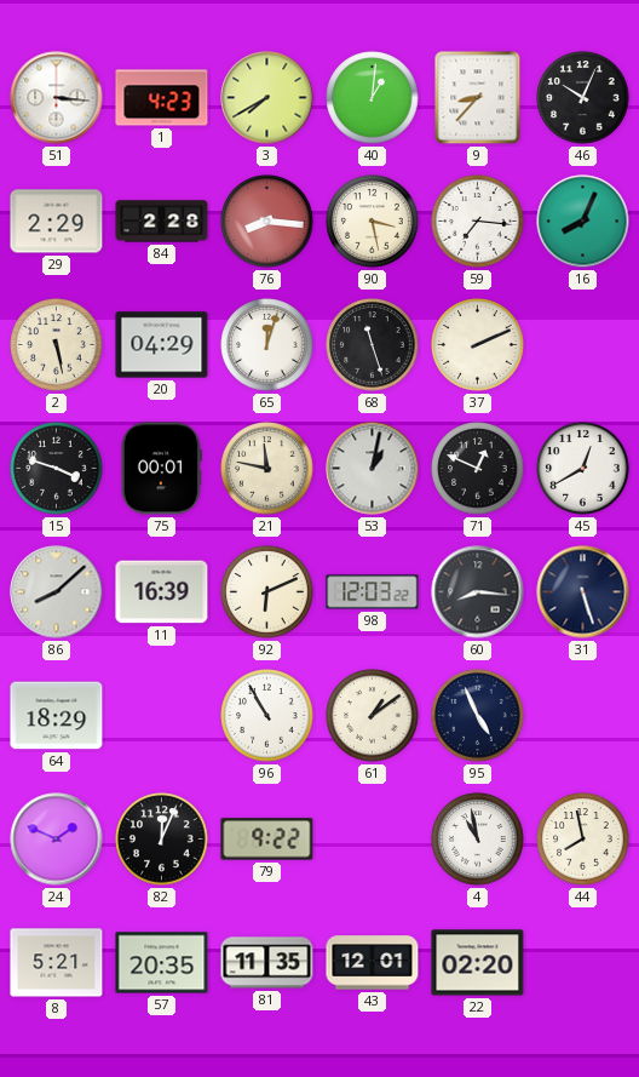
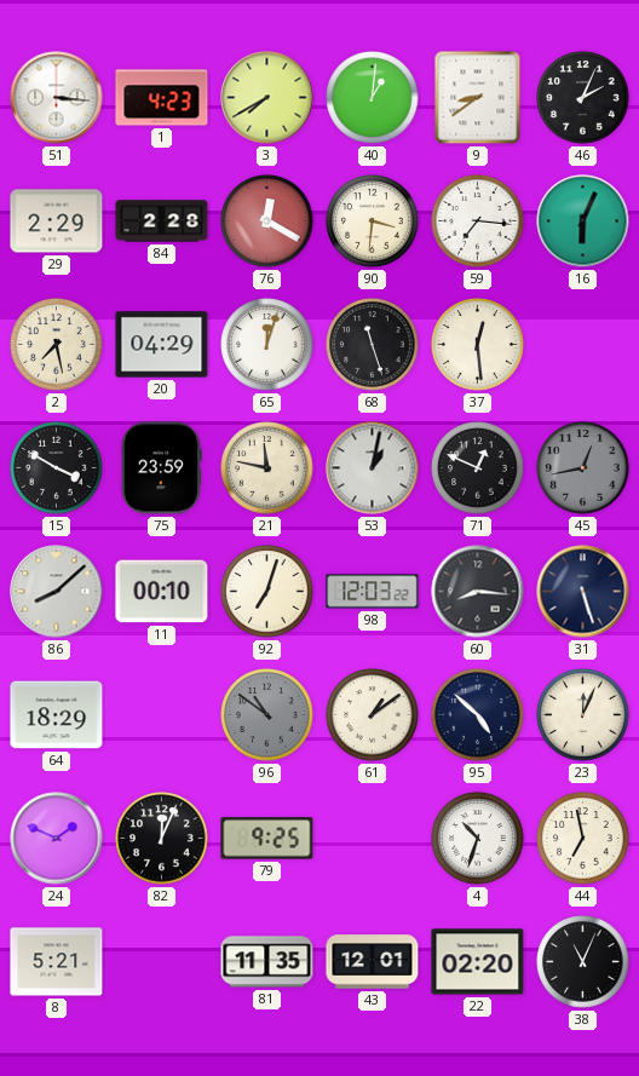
9: 8:37 -> 8:39 (478, 98)
46: 10:04 -> 2:04 (583, 98)
76: 8:16 -> 12:20 (267, 221)
90: 3:28 -> 3:31 (373, 221)
16: 8:04 -> 6:04 (583, 221)
2: 5:28 -> 7:28 (57, 345)
37: 2:11 -> 12:29 (478, 345)
15: 3:48 -> 3:50 (57, 468)
75: 00:01 -> 23:59 (161, 468)
45: 12:40 -> 12:43 (583, 468)
45 dial: white -> grey (583, 468)
11: 16:39 -> 00:10 (162, 592)
92: 6:11 -> 7:03 (267, 592)
96: 10:55 -> 10:51 (267, 715)
96 dial: white -> grey (267, 715)
95: 4:56 -> 4:52 (478, 715)
23: none -> 12:04 (583, 715)
79: 9:22 -> 9:25 (267, 839)
4: 10:58 -> 10:33 (478, 839)
44: 7:58 -> 6:58 (583, 839)
57: 20:35 -> none (162, 963)
38: none -> 11:04 (583, 962)
